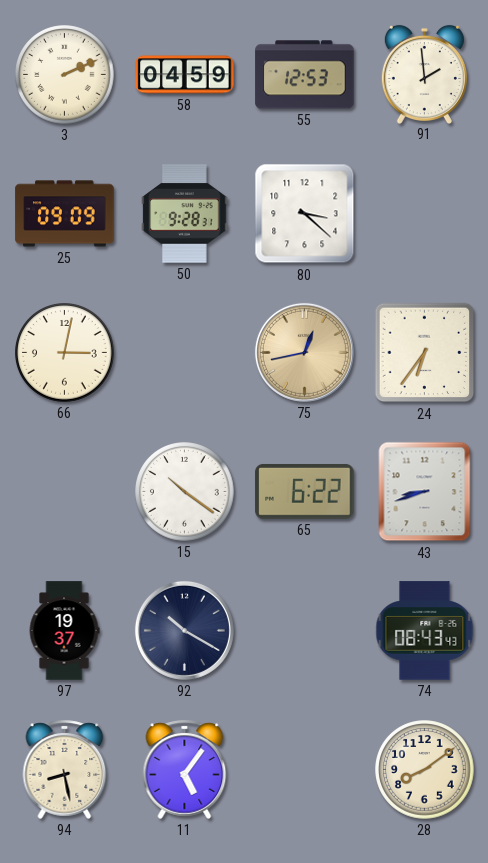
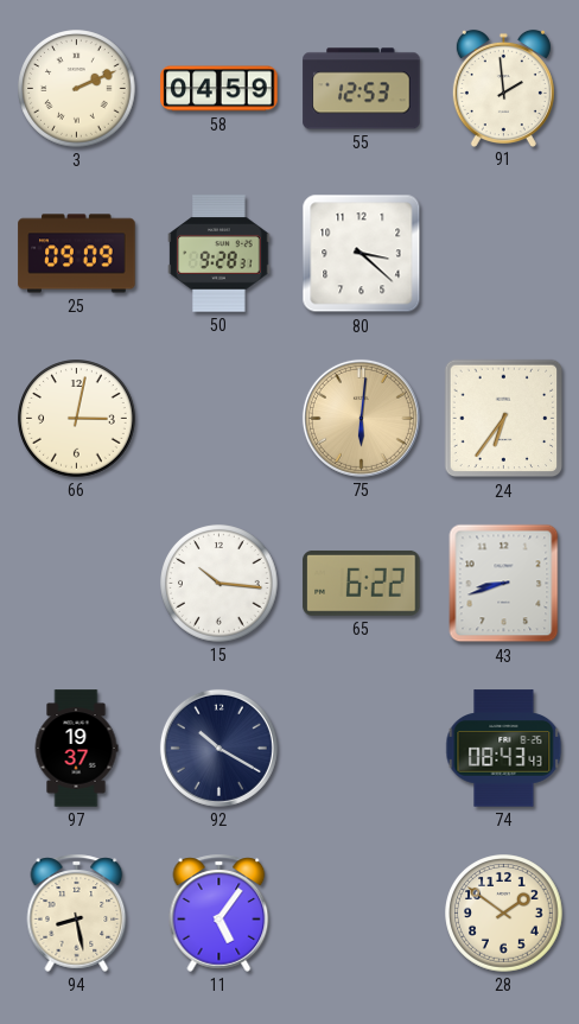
75: 12:43 -> 6:01 (361, 418)
15: 10:21 -> 10:16 (219, 584)
28: 8:09 -> 1:51 (504, 914)
